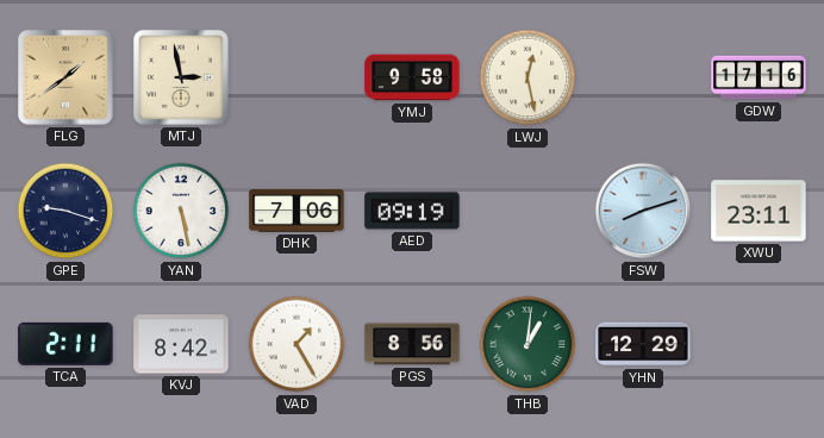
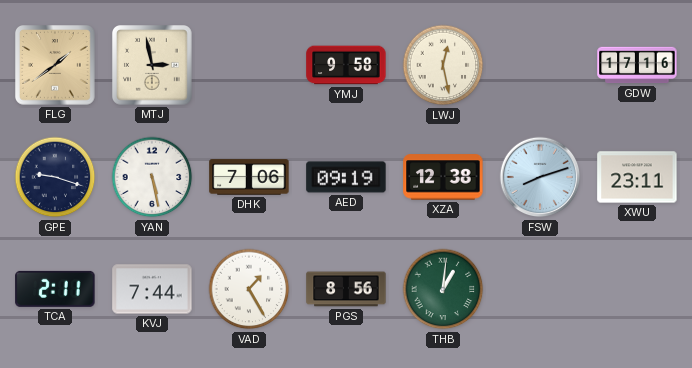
XZA: none -> 12:38 (443, 177)
KVJ: 8:42 -> 7:44 (152, 289)
YHN: 12:29 -> none (643, 344)
